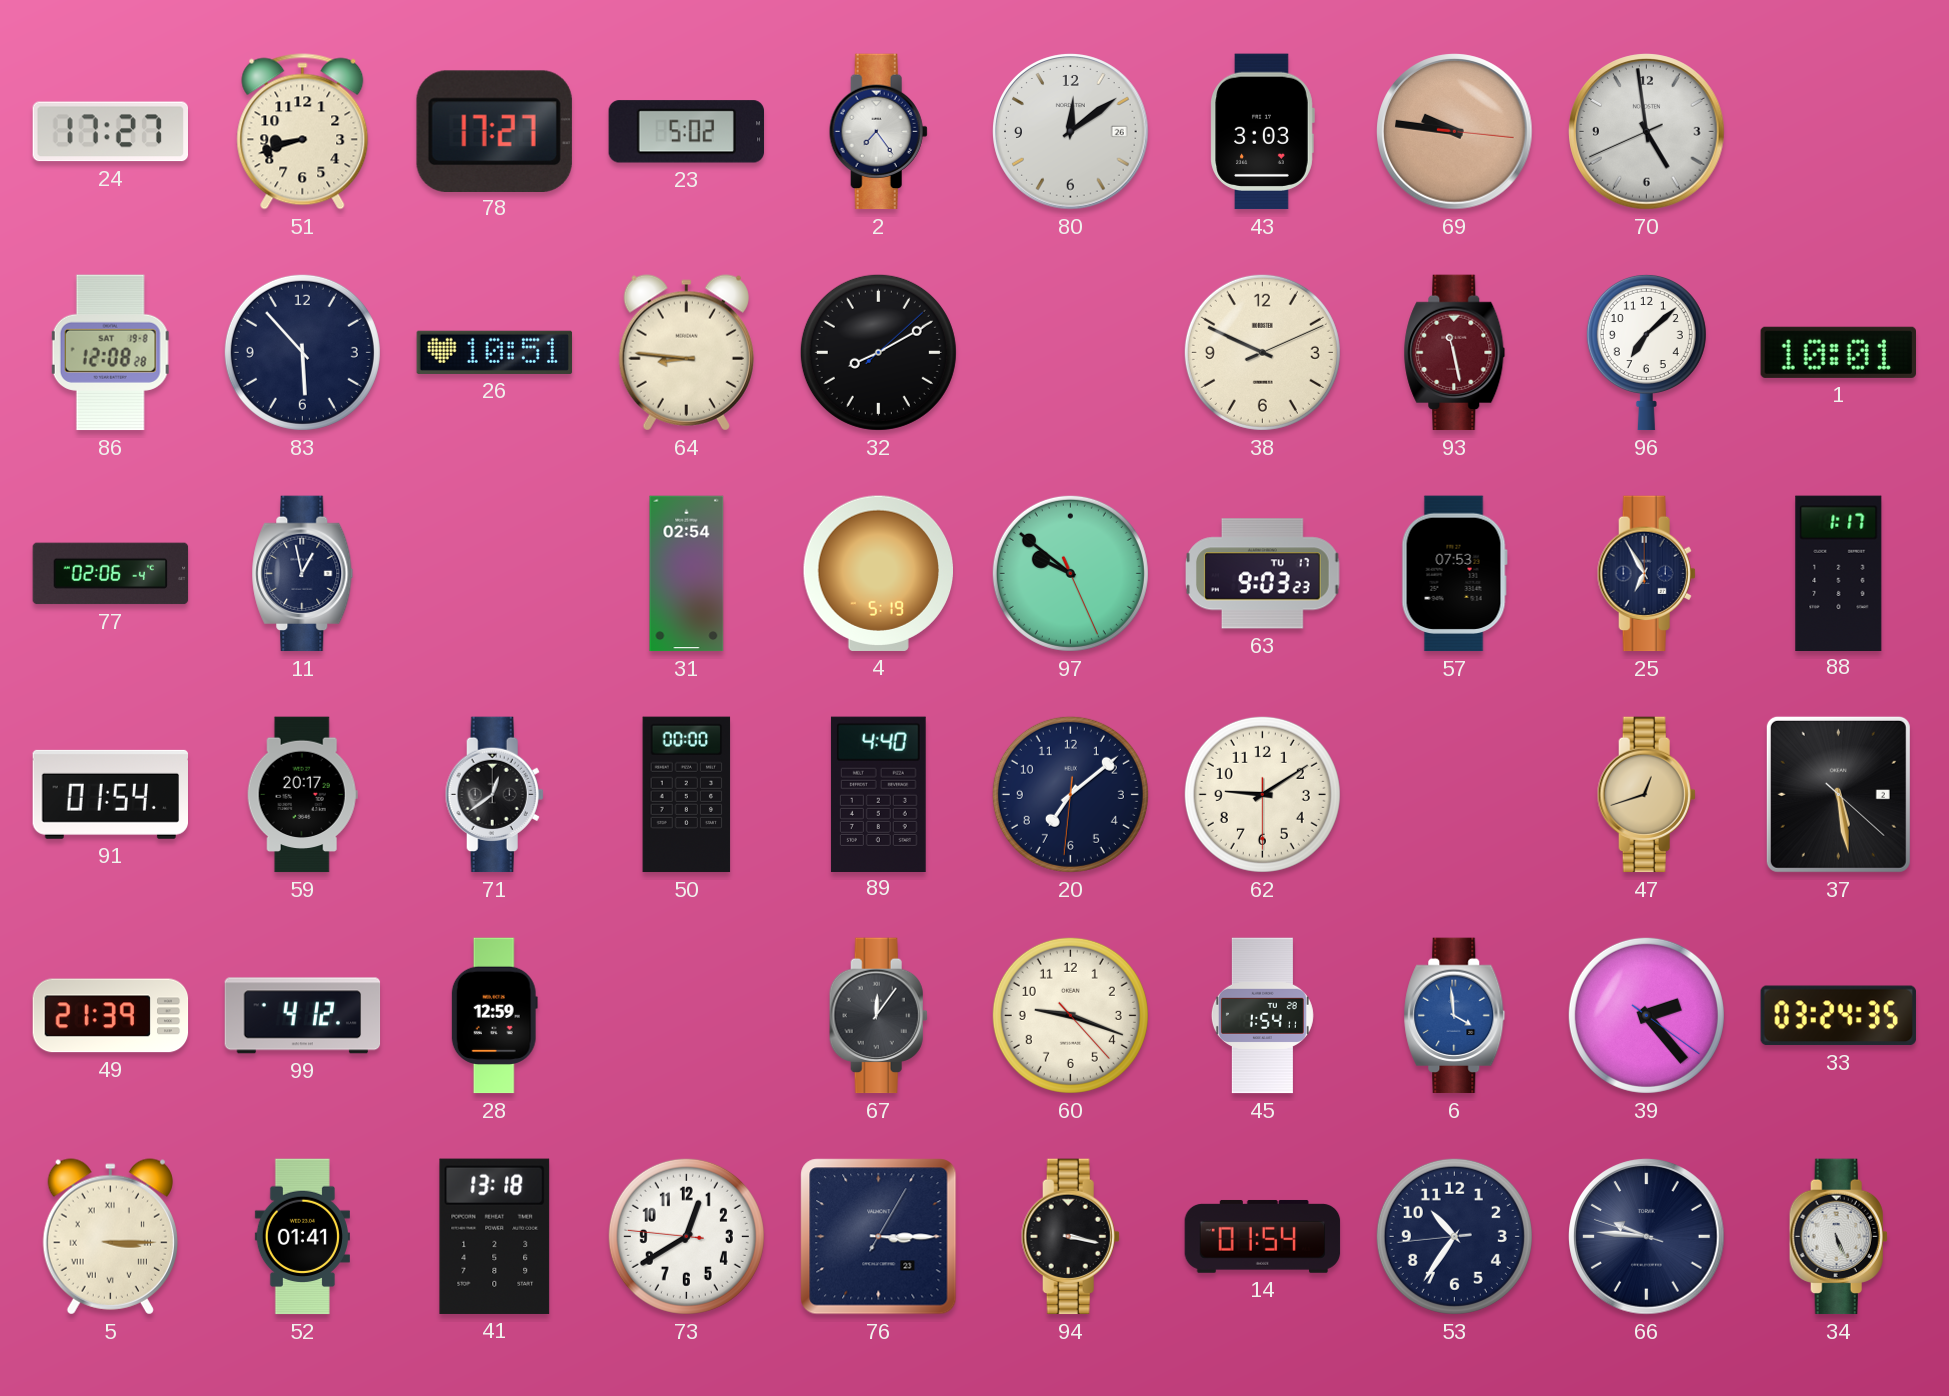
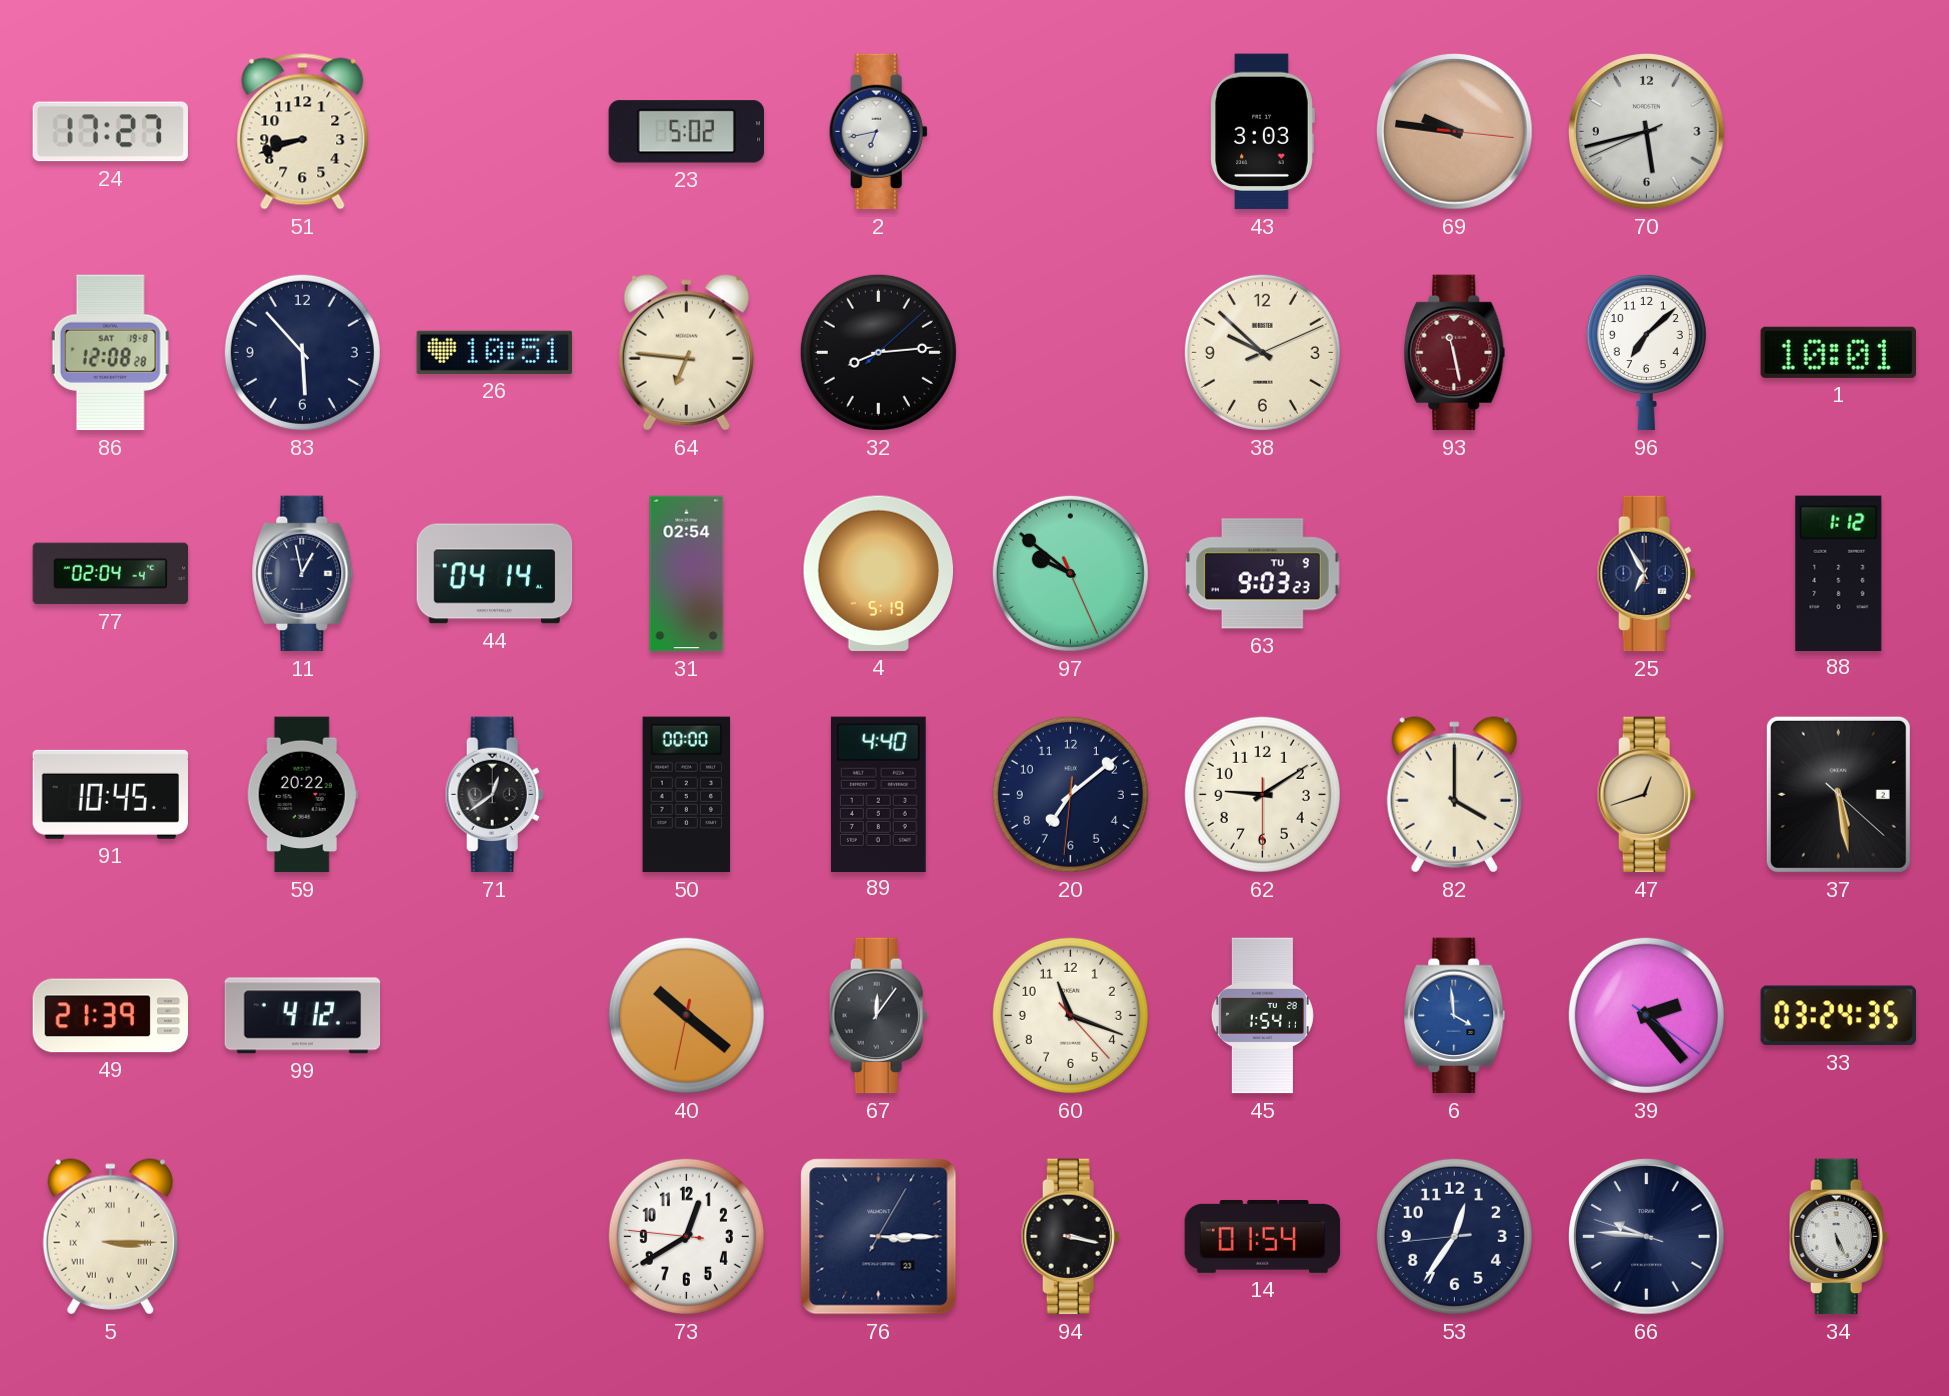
78: 17:27 -> none (494, 131)
2: 7:24 -> 6:43 (878, 132)
80: 12:09 -> none (1071, 132)
70: 4:58 -> 5:42 (1647, 132)
64: 8:46 -> 6:46 (686, 353)
32: 8:10 -> 8:14 (878, 352)
38: 9:49 -> 9:52 (1262, 352)
77: 02:06 -> 02:04 (111, 574)
44: none -> 04:14 (495, 574)
63 date: TU 17 -> TU 9 (1262, 574)
57: 07:53 -> none (1454, 574)
88: 1:17 -> 1:12 (1839, 573)
91: 01:54 -> 10:45 (110, 794)
59: 20:17 -> 20:22 (302, 795)
82: none -> 4:00 (1454, 795)
28: 12:59 -> none (494, 1016)
40: none -> 10:21 (686, 1015)
60: 9:18 -> 11:18 (1070, 1015)
52: 01:41 -> none (302, 1237)
41: 13:18 -> none (495, 1236)
53: 10:35 -> 12:35 (1454, 1236)
